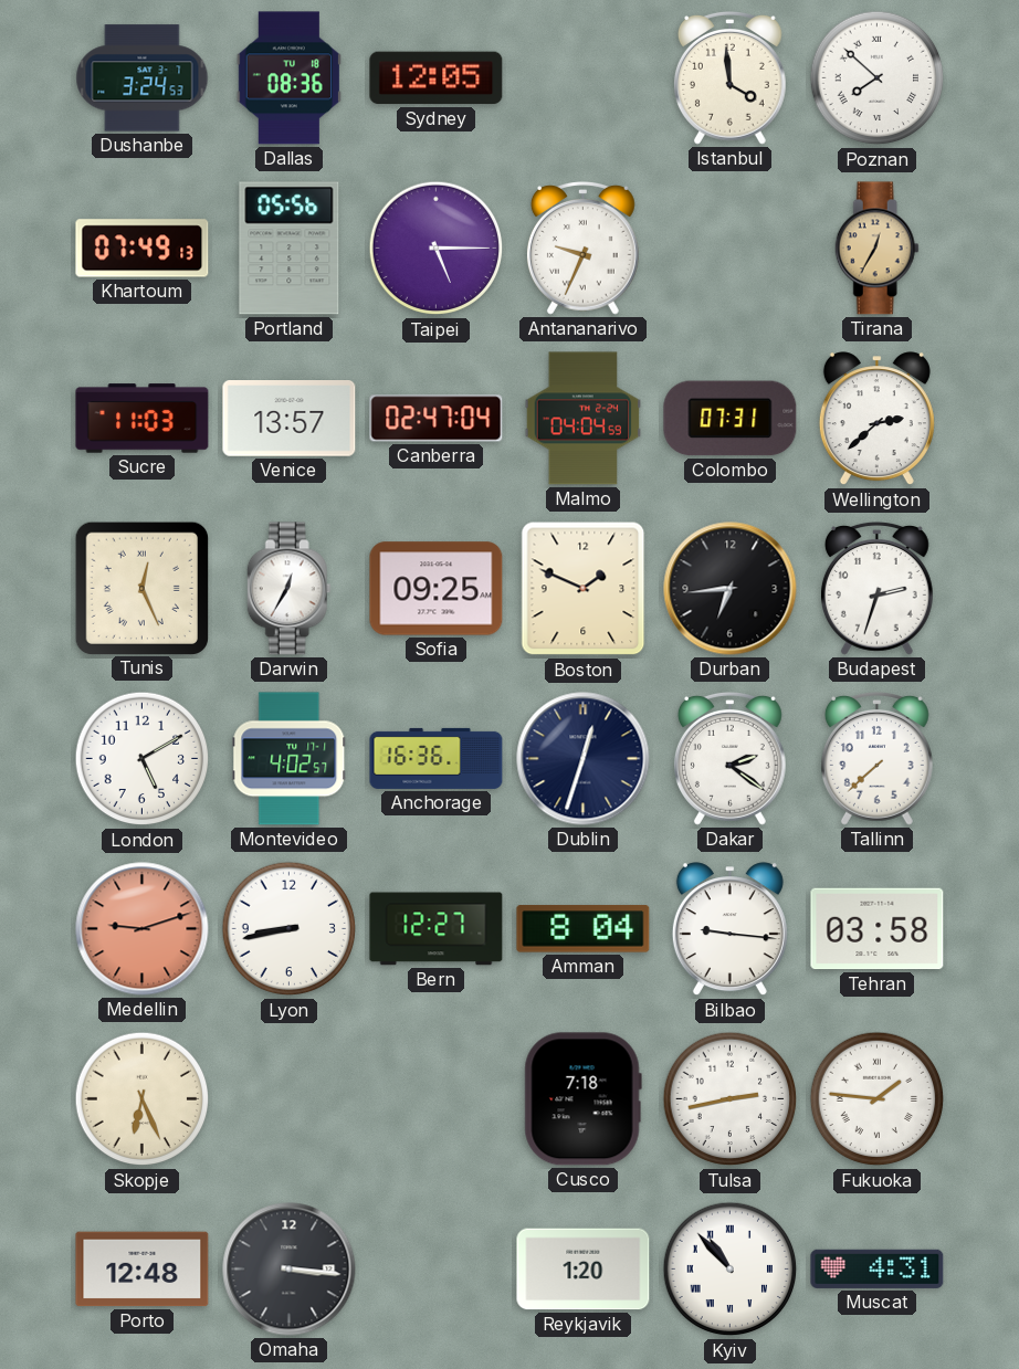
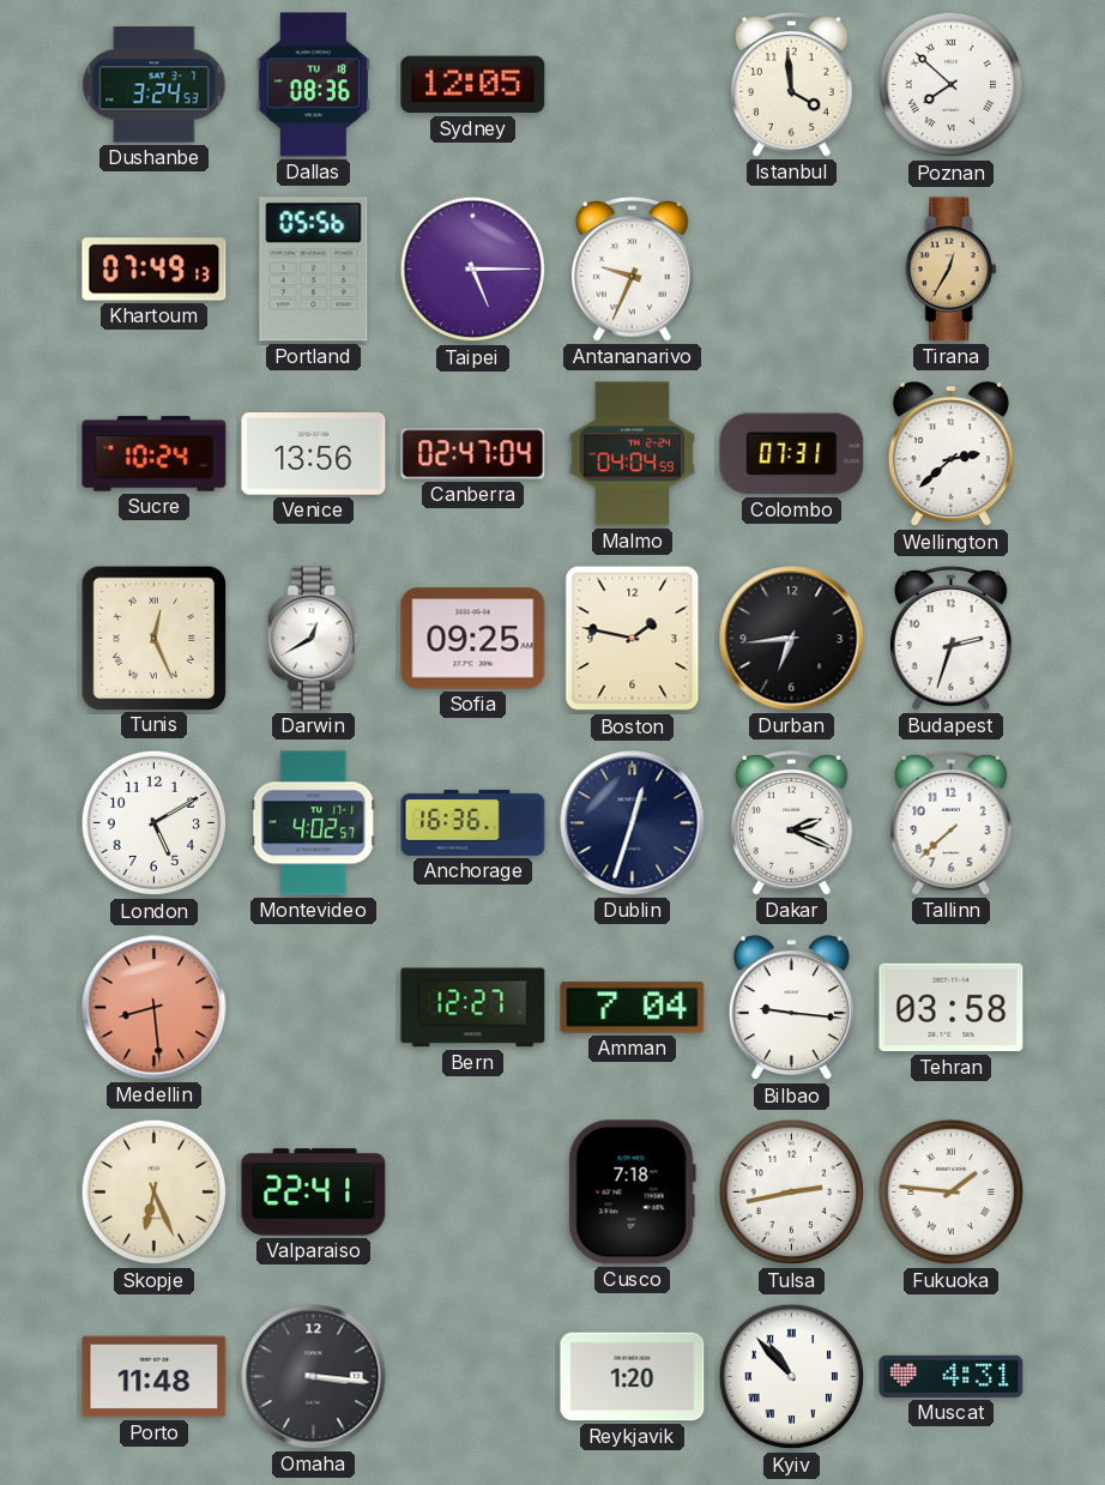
Sucre: 11:03 -> 10:24 (155, 454)
Venice: 13:57 -> 13:56 (314, 454)
Darwin: 12:35 -> 12:40 (313, 639)
Boston: 1:49 -> 1:47 (633, 639)
Dakar: 2:21 -> 2:19 (791, 823)
Medellin: 9:12 -> 8:29 (155, 1008)
Lyon: 8:43 -> none (290, 929)
Amman: 8:04 -> 7:04 (633, 1008)
Valparaiso: none -> 22:41 (314, 1193)
Porto: 12:48 -> 11:48 (155, 1377)
